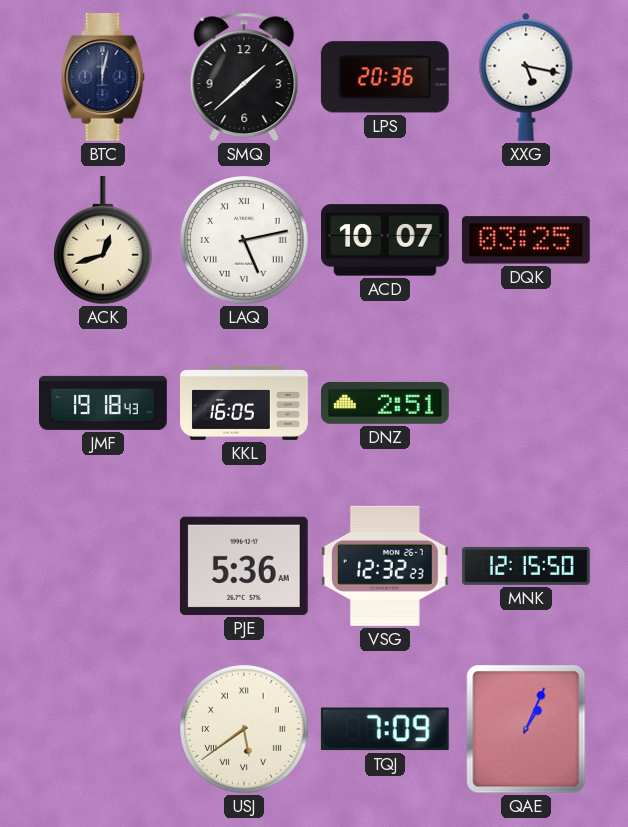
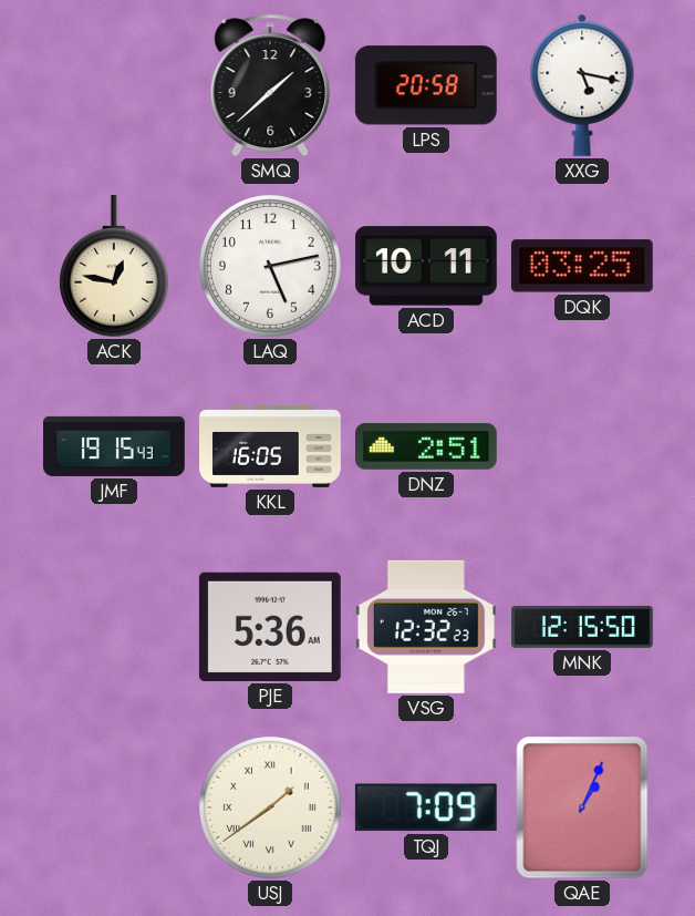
BTC: 12:02 -> none (103, 78)
LPS: 20:36 -> 20:58 (426, 85)
ACK: 12:42 -> 12:47 (114, 266)
LAQ numerals: Roman -> Arabic (271, 267)
ACD: 10:07 -> 10:11 (427, 266)
JMF: 19:18 -> 19:15 (115, 446)
USJ: 5:39 -> 1:39 (271, 809)
